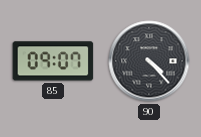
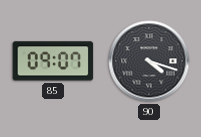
90: 4:23 -> 4:18 (149, 61)
